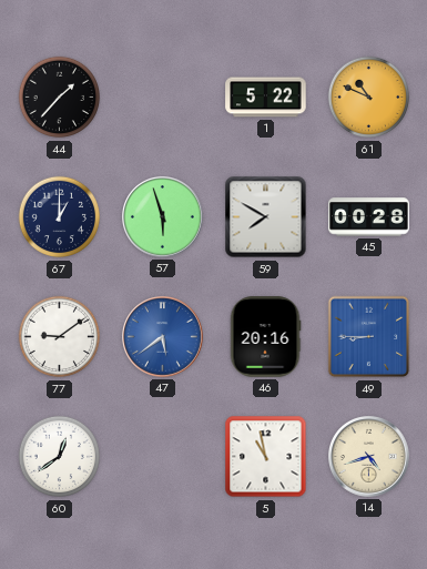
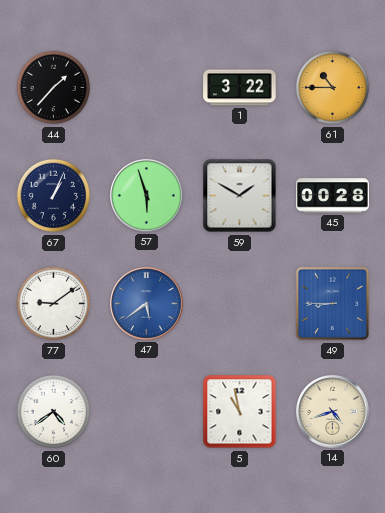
1: 5:22 -> 3:22 (240, 88)
61: 10:49 -> 10:45 (333, 88)
67: 1:00 -> 1:04 (54, 196)
59: 7:50 -> 1:50 (240, 196)
46: 20:16 -> none (265, 337)
60: 12:39 -> 4:39 (54, 412)
